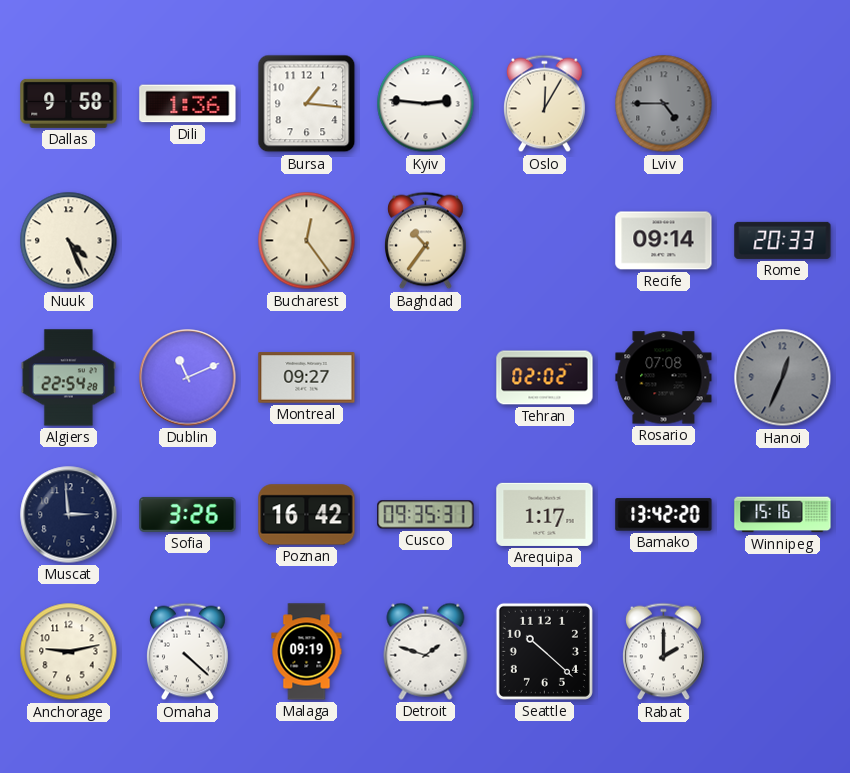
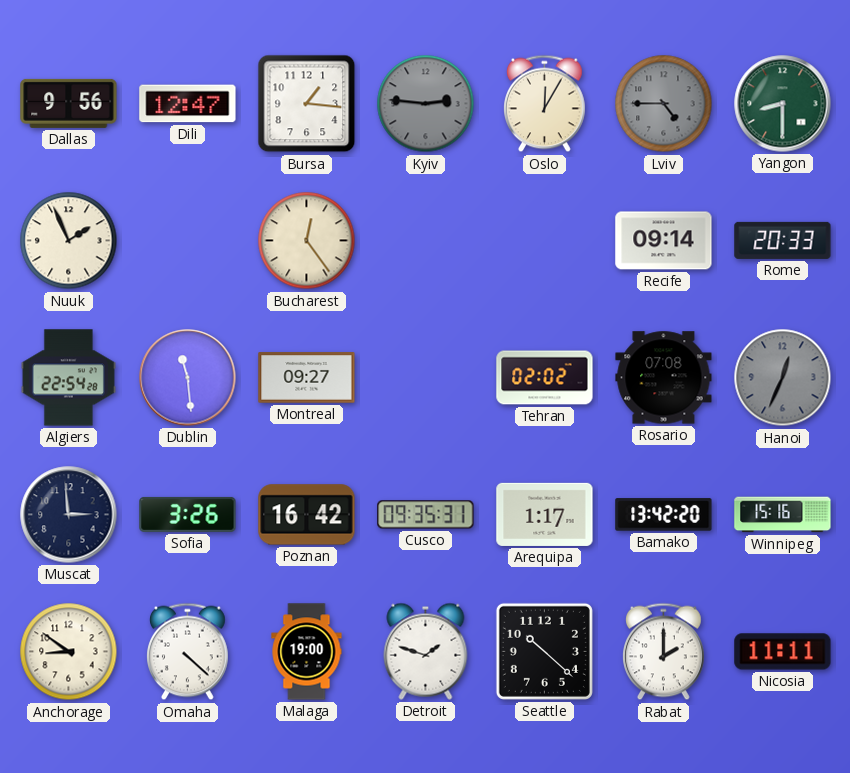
Dallas: 9:58 -> 9:56 (69, 103)
Dili: 1:36 -> 12:47 (188, 104)
Kyiv dial: white -> grey (426, 104)
Yangon: none -> 8:30 (783, 104)
Nuuk: 4:26 -> 1:56 (69, 241)
Baghdad: 10:36 -> none (426, 241)
Dublin: 11:11 -> 11:29 (188, 378)
Anchorage: 9:13 -> 8:51 (69, 652)
Malaga: 09:19 -> 19:00 (307, 652)
Nicosia: none -> 11:11 (783, 652)
